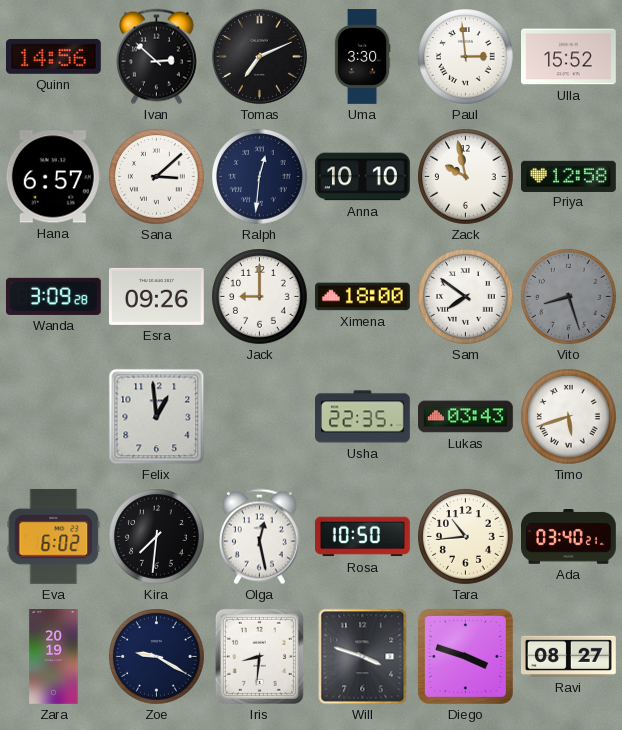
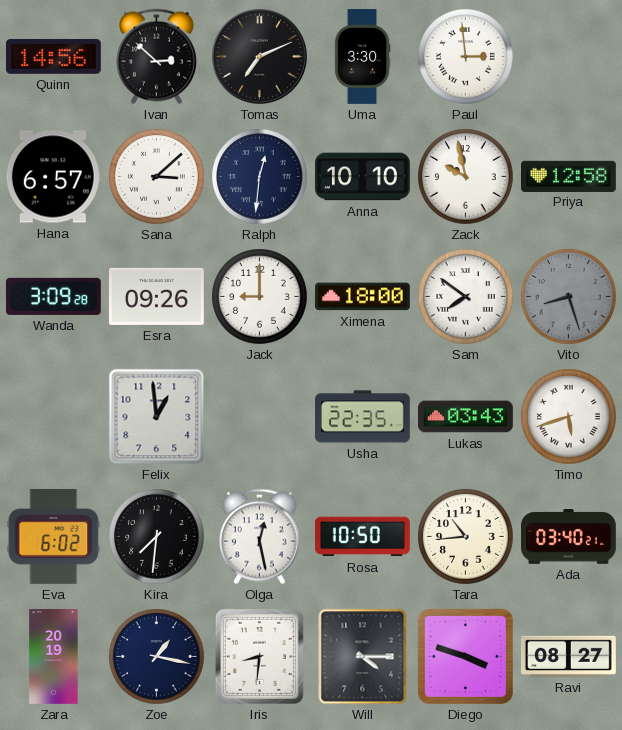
Ulla: 15:52 -> none (569, 57)
Zoe: 9:20 -> 1:17 (157, 657)
Will: 3:48 -> 4:15 (363, 657)
